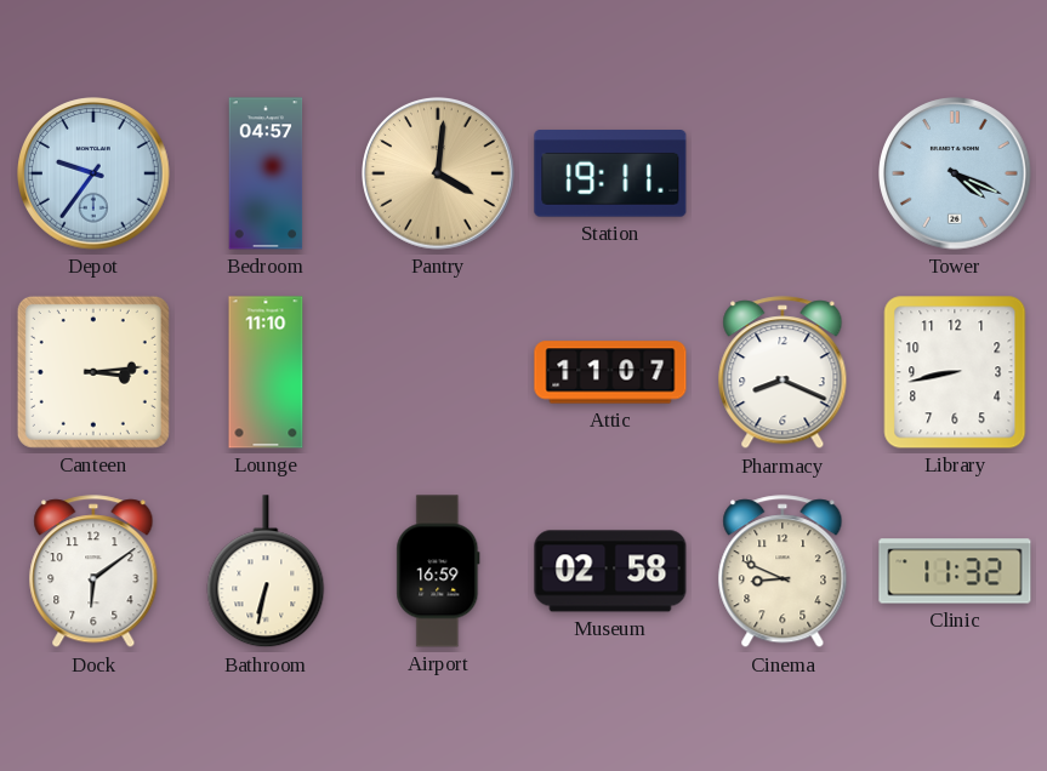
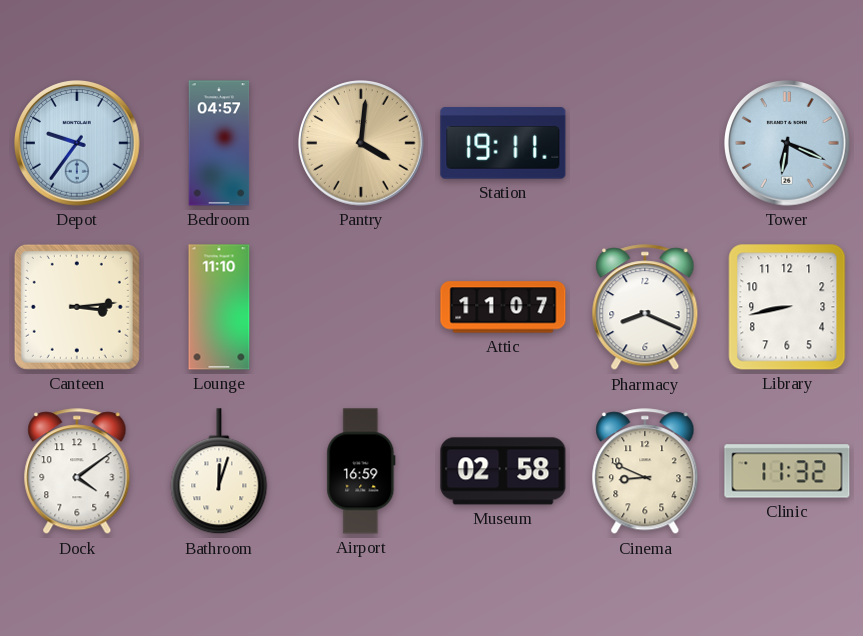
Tower: 4:19 -> 6:19 (788, 144)
Dock: 6:09 -> 4:09 (77, 472)
Bathroom: 6:32 -> 12:03 (219, 472)
